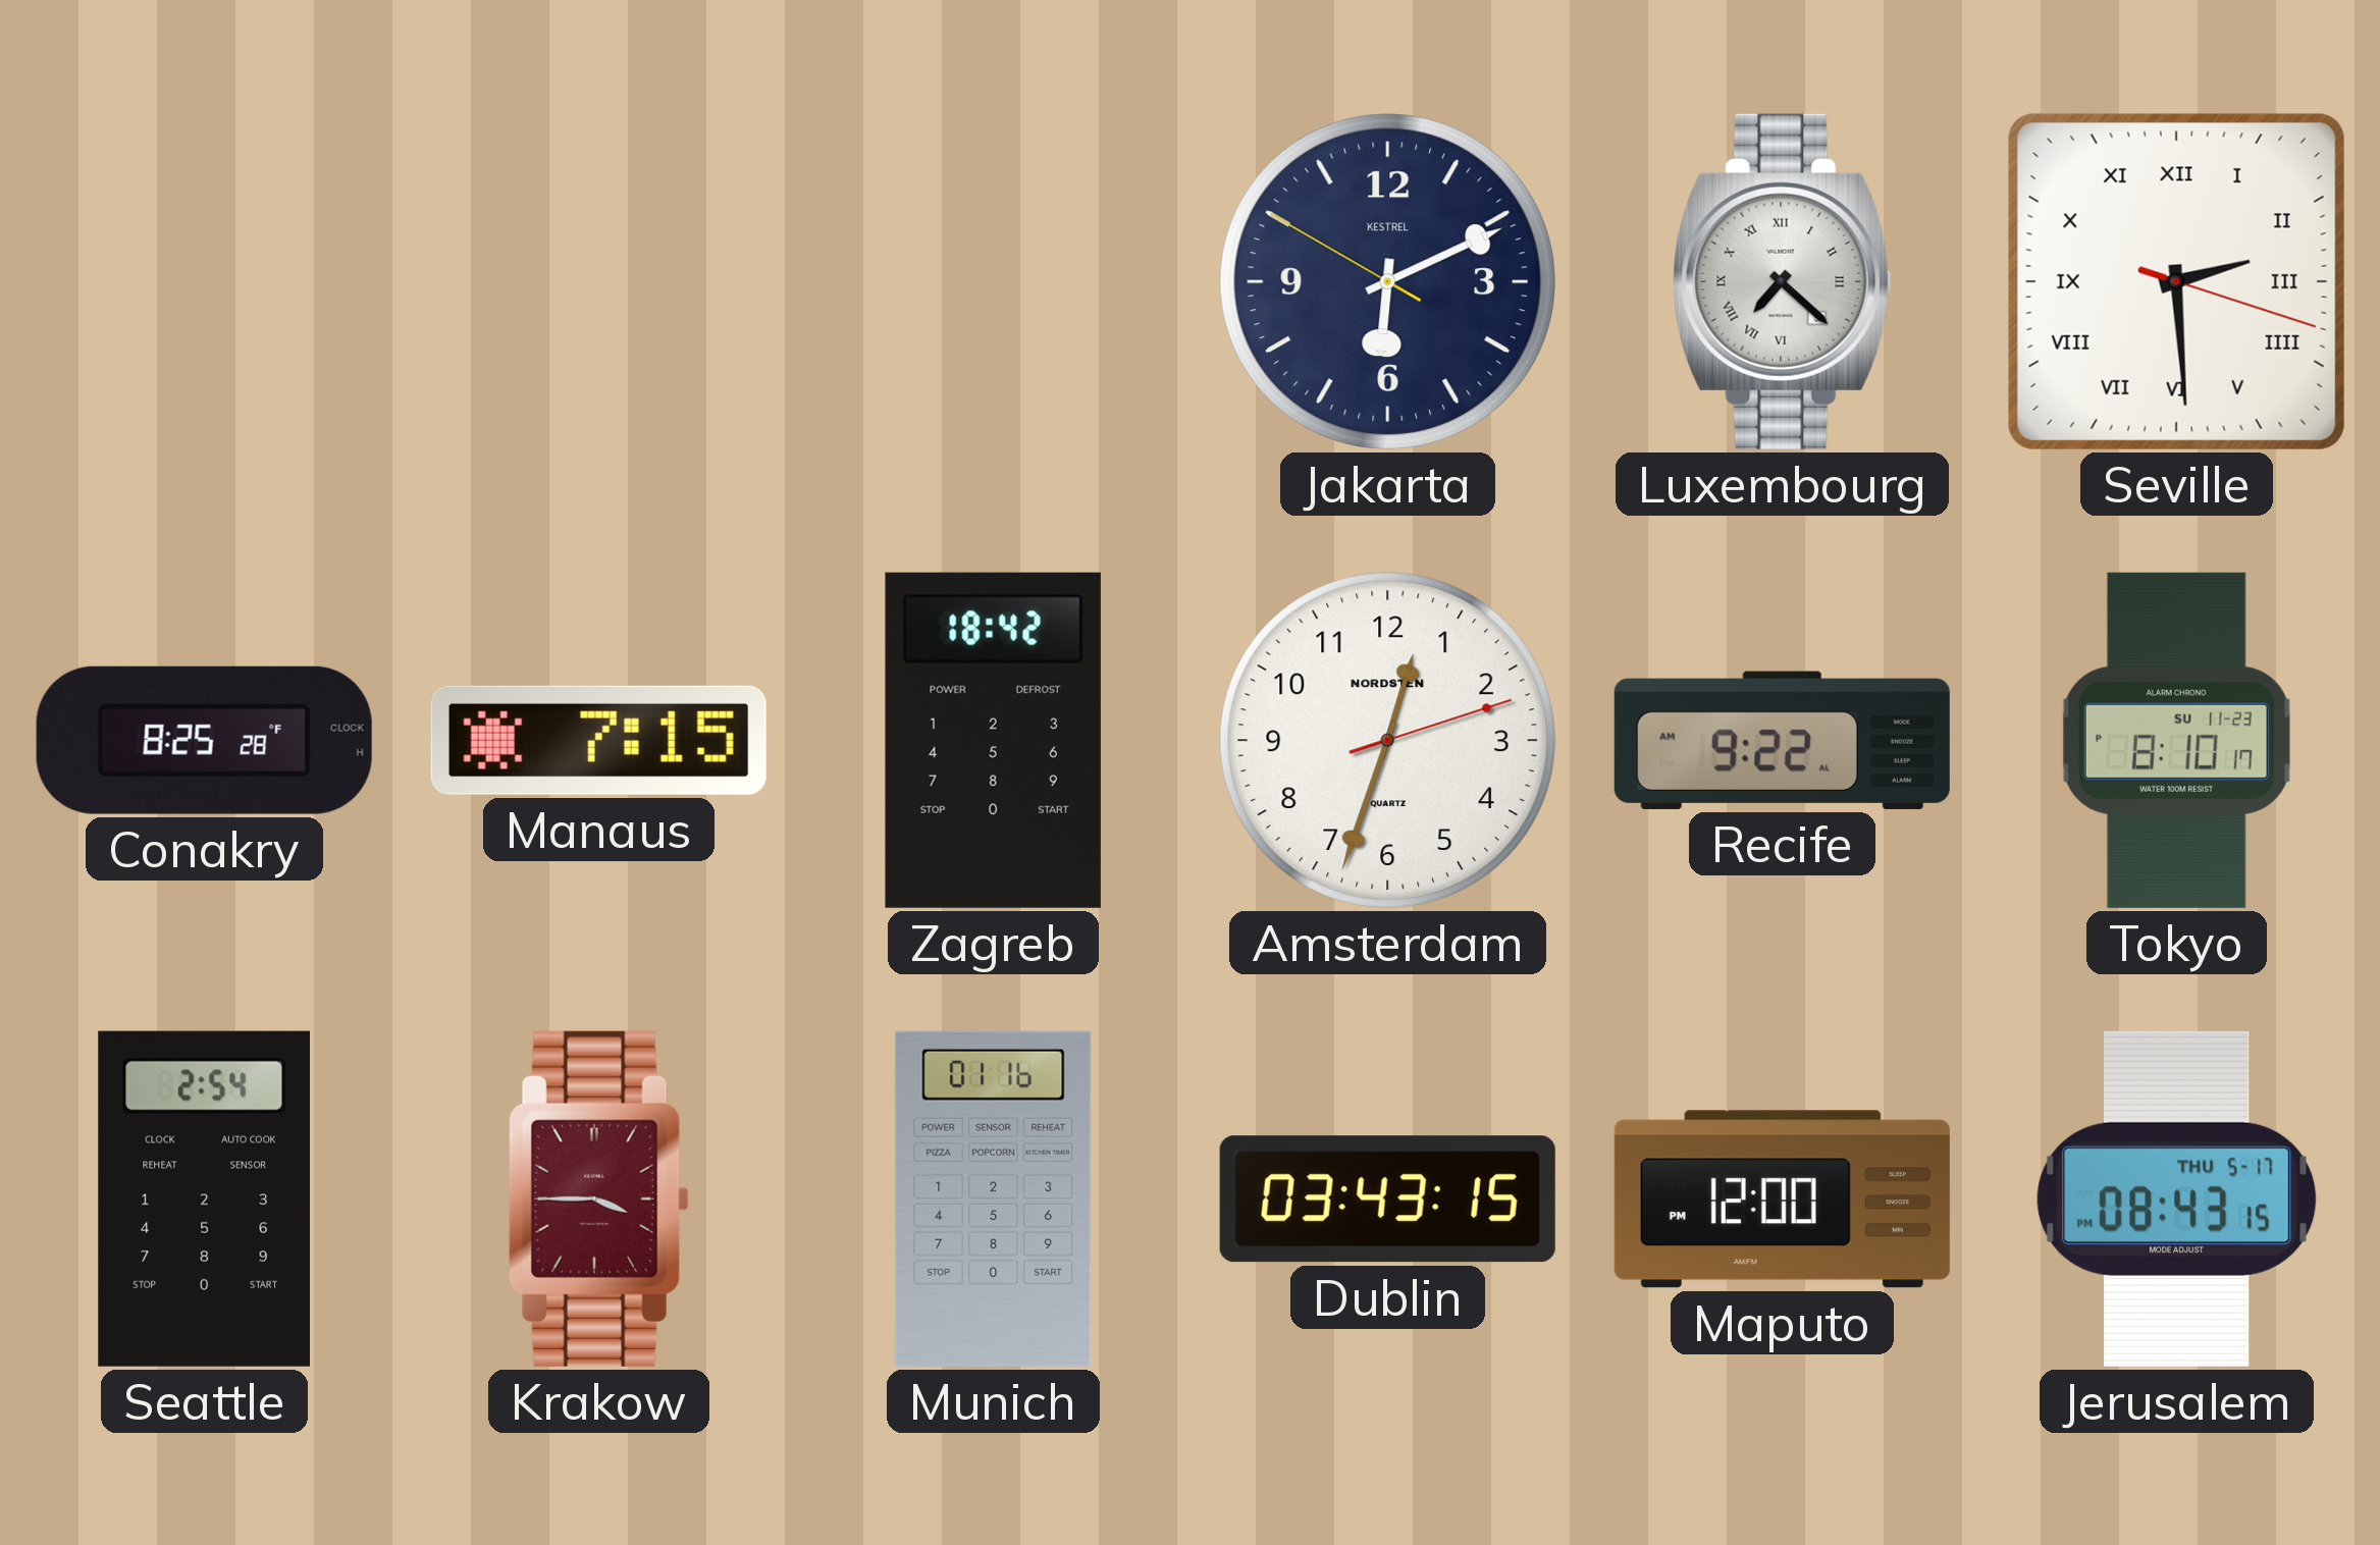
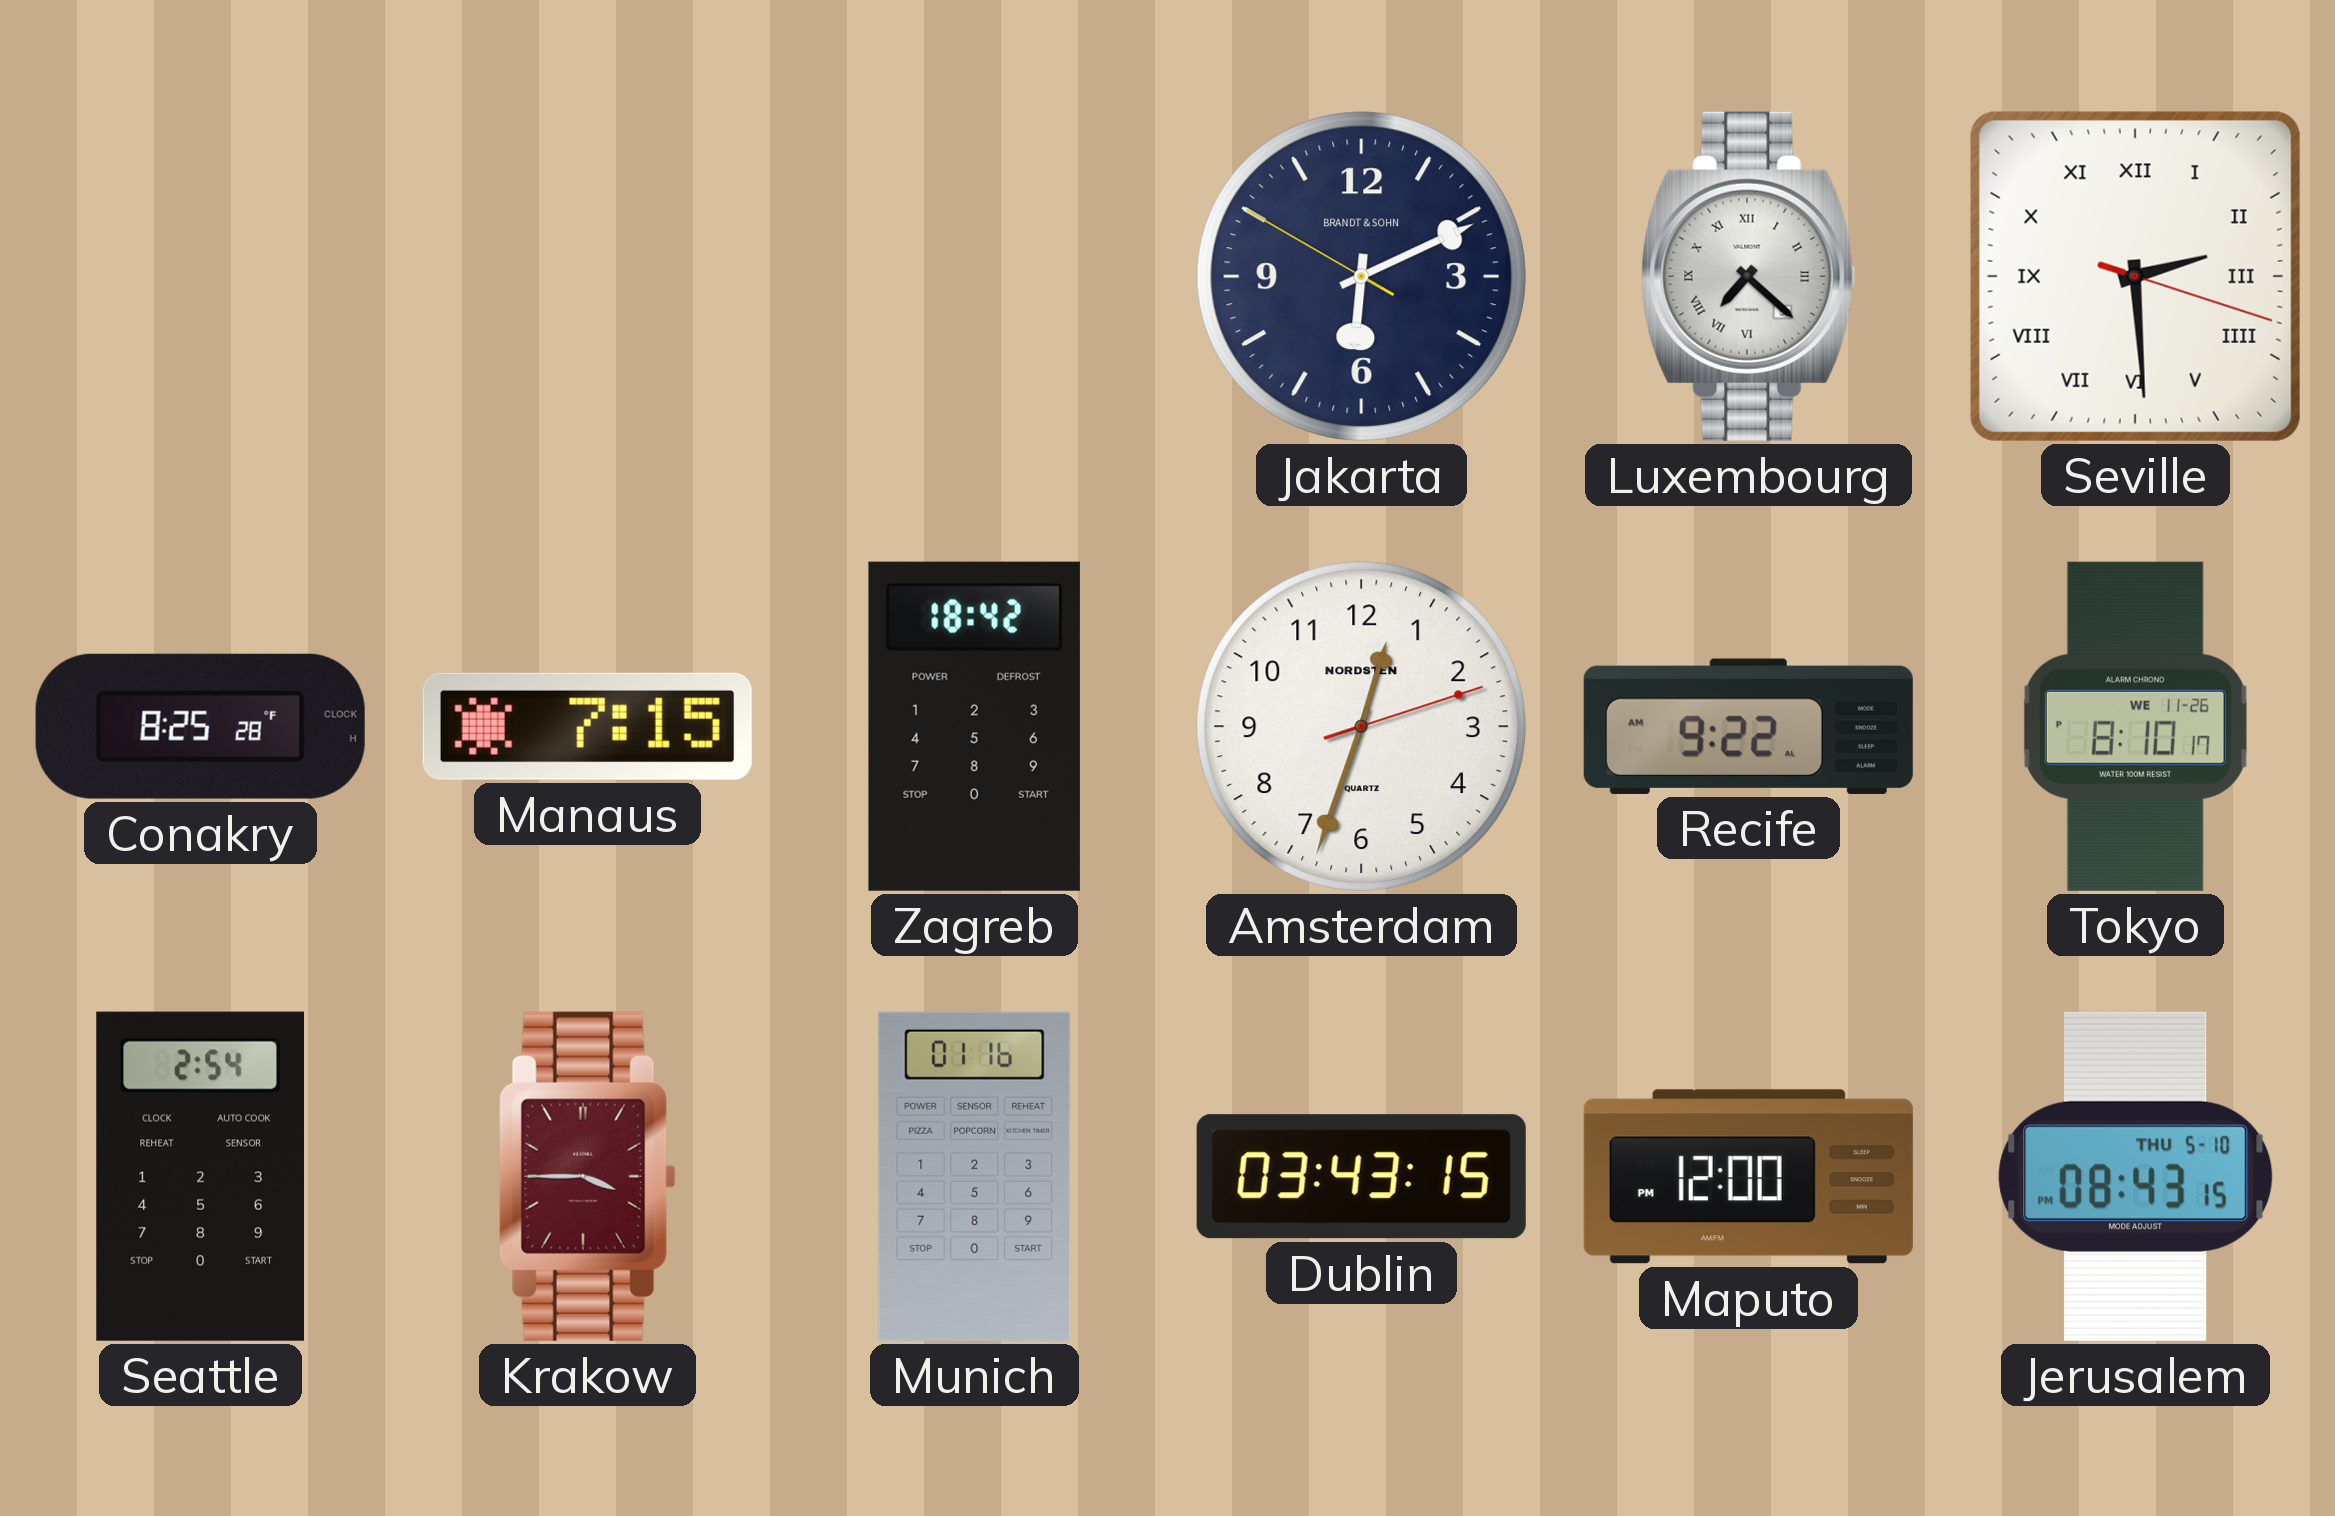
Jakarta brand: KESTREL -> BRANDT & SOHN (1361, 276)
Tokyo date: SU 11-23 -> WE 11-26 (2135, 726)
Jerusalem date: THU 5-17 -> THU 5-10 (2136, 1176)
